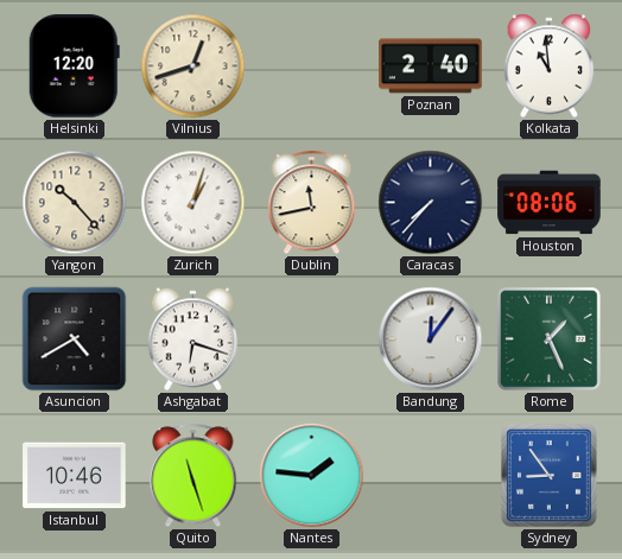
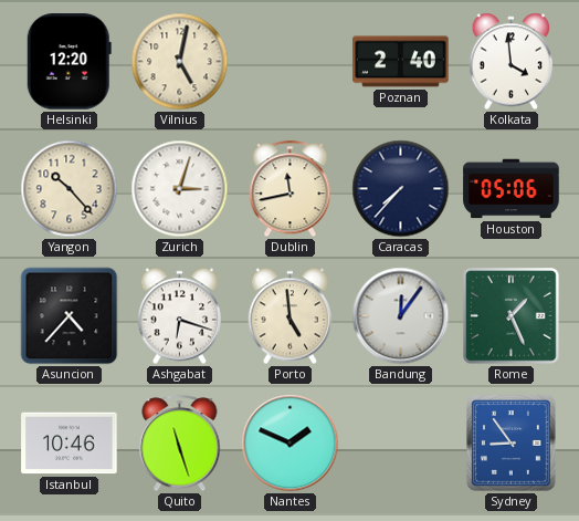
Vilnius: 12:42 -> 5:02 (180, 62)
Kolkata: 10:59 -> 3:59 (512, 62)
Zurich: 1:03 -> 3:03 (180, 189)
Houston: 08:06 -> 05:06 (512, 189)
Asuncion: 4:40 -> 4:37 (70, 316)
Porto: none -> 4:59 (291, 316)
Nantes: 1:46 -> 1:49 (291, 444)
